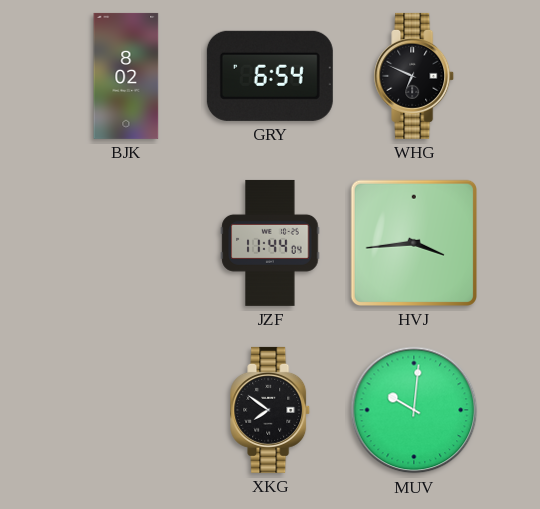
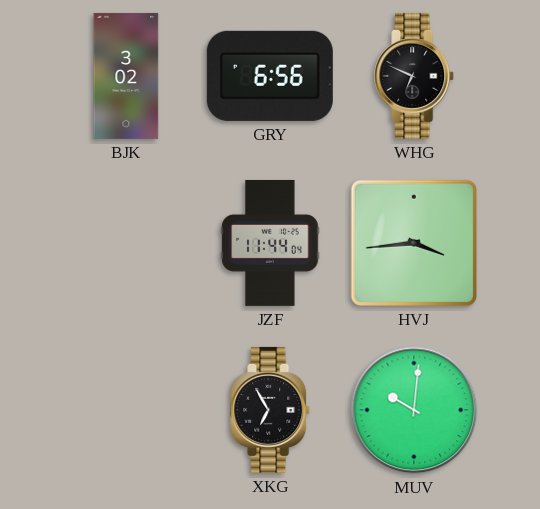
BJK: 8:02 -> 3:02 (126, 76)
GRY: 6:54 -> 6:56 (270, 76)
XKG: 7:51 -> 6:55 (271, 410)
